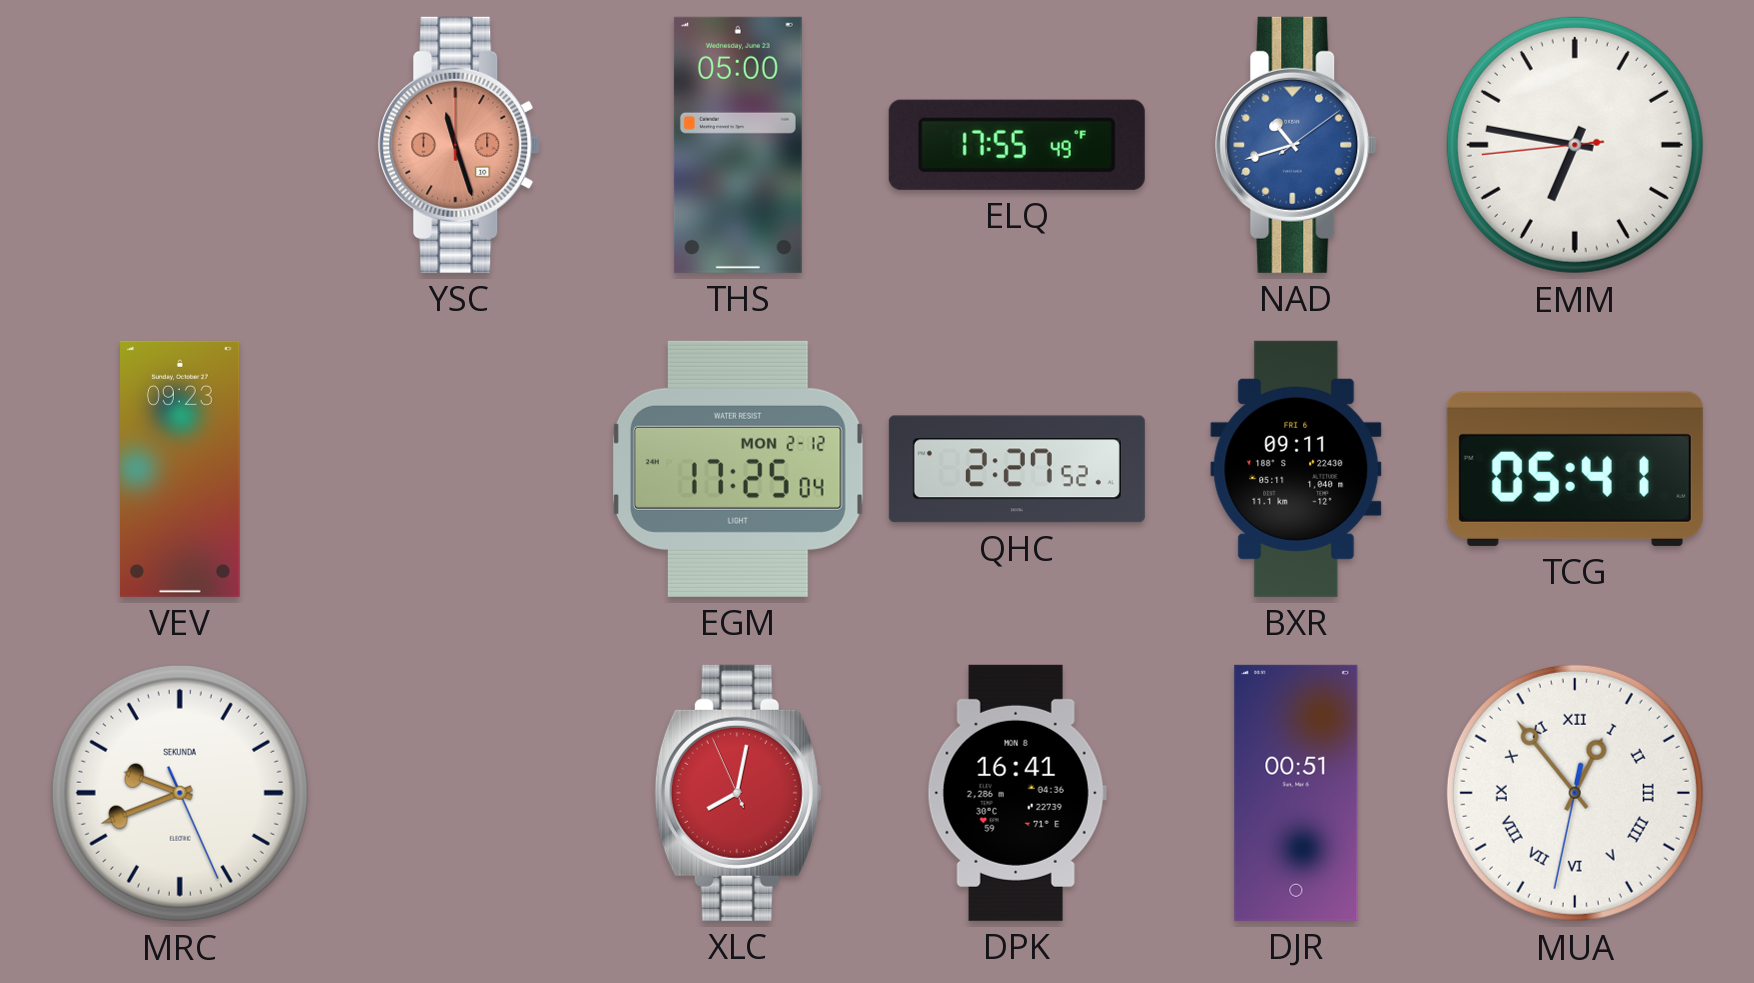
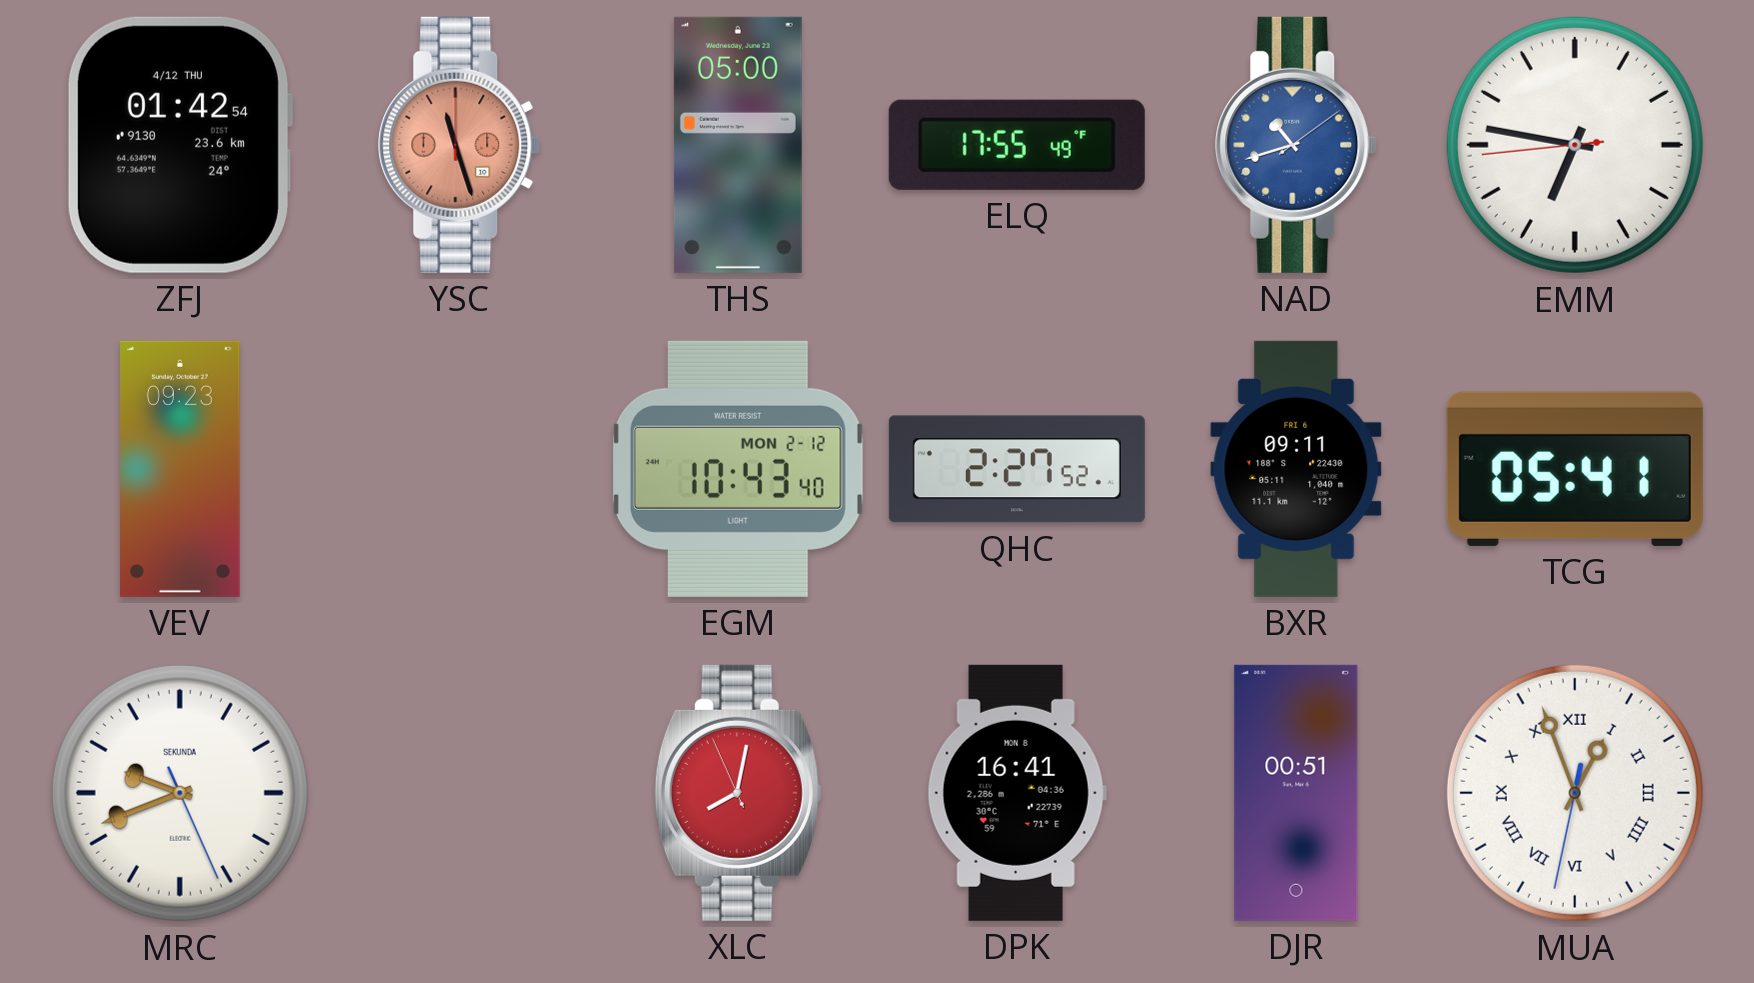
ZFJ: none -> 01:42 (179, 145)
EGM: 17:25 -> 10:43 (738, 469)
MUA: 12:53 -> 12:56 (1575, 793)
